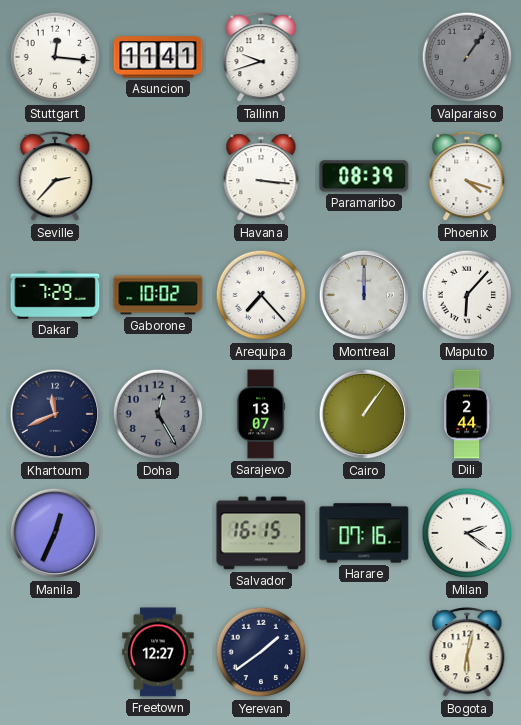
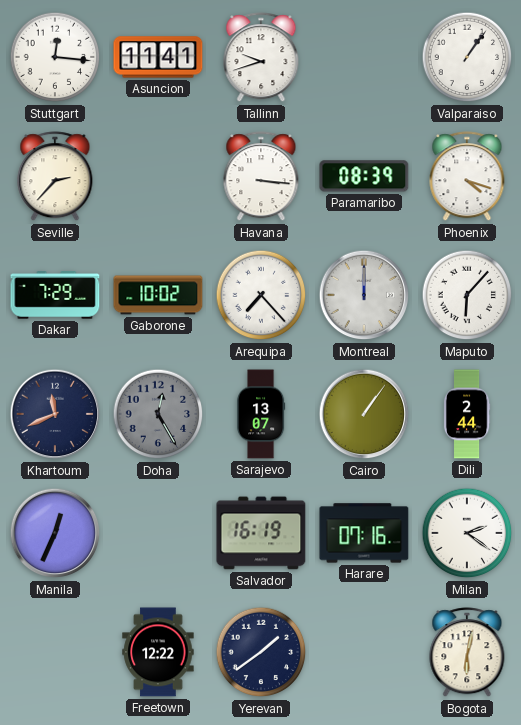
Valparaiso dial: grey -> white (467, 57)
Salvador: 16:15 -> 16:19 (261, 533)
Freetown: 12:27 -> 12:22 (158, 652)
